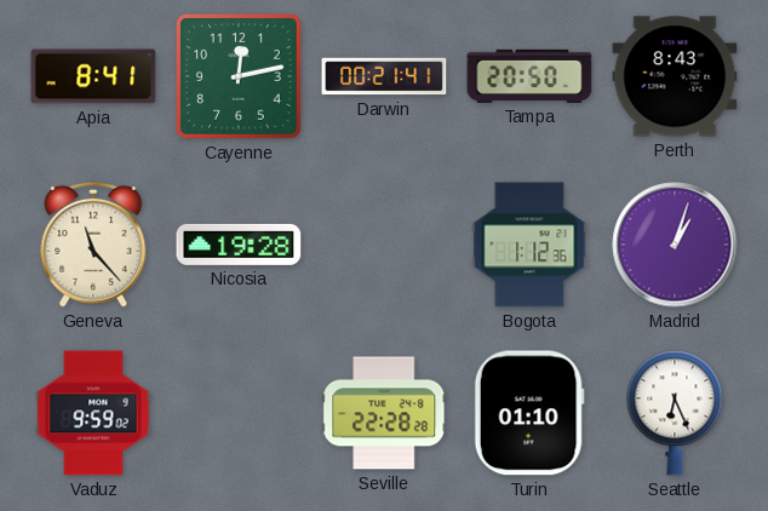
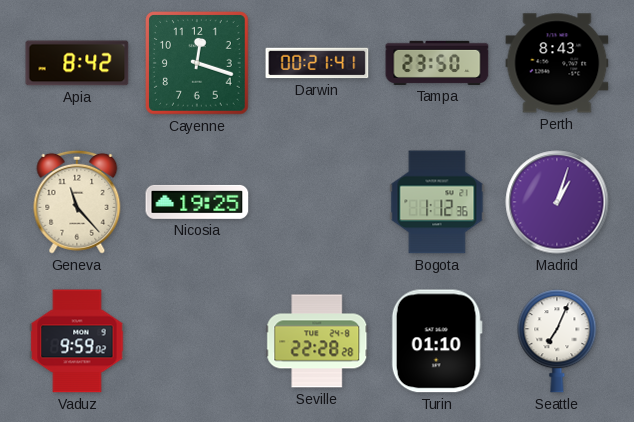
Apia: 8:41 -> 8:42 (77, 63)
Cayenne: 12:13 -> 12:18 (198, 64)
Tampa: 20:50 -> 23:50 (437, 63)
Nicosia: 19:28 -> 19:25 (197, 202)
Seattle: 6:26 -> 7:04 (557, 341)
